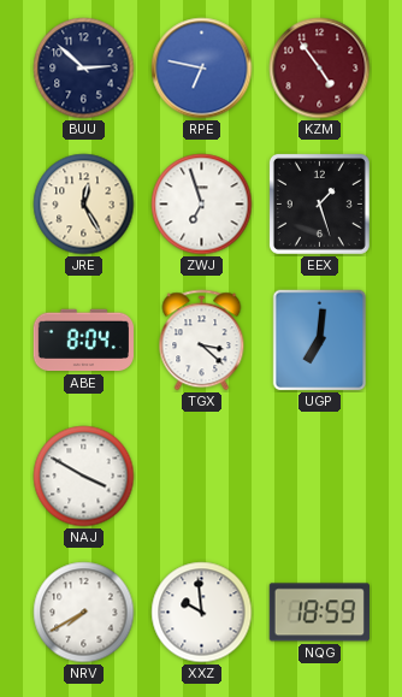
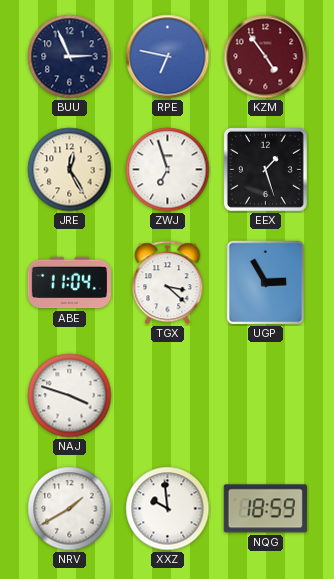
BUU: 2:52 -> 2:56 (70, 57)
ABE: 8:04 -> 11:04 (69, 283)
UGP: 7:01 -> 2:55 (266, 283)
NAJ: 3:50 -> 3:48 (70, 396)
NRV: 7:40 -> 1:40 (70, 509)
